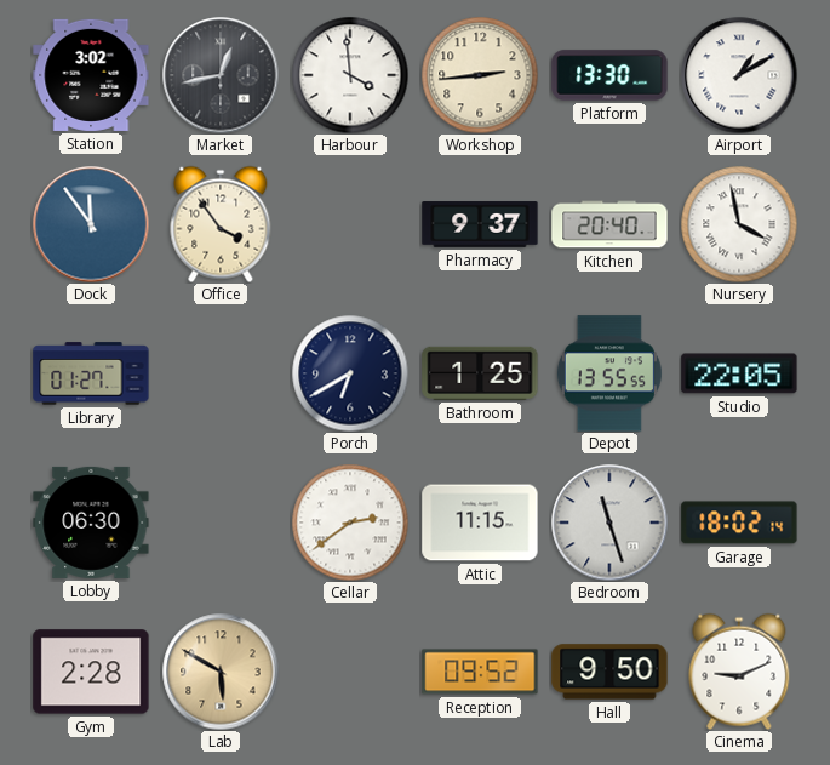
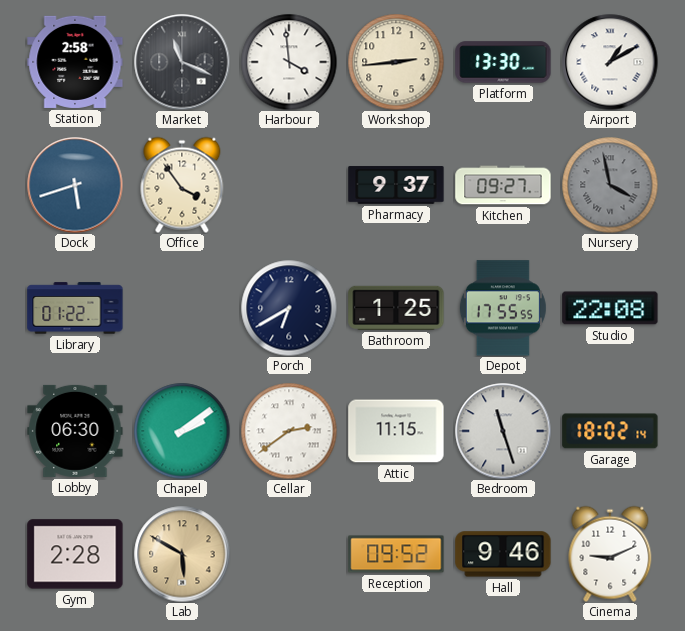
Station: 3:02 -> 2:58 (75, 62)
Market: 12:43 -> 11:19 (182, 62)
Dock: 11:54 -> 5:42 (75, 185)
Kitchen: 20:40 -> 09:27 (503, 185)
Nursery dial: white -> grey (610, 185)
Library: 01:27 -> 01:22 (75, 308)
Depot: 13:55 -> 17:55 (503, 308)
Studio: 22:05 -> 22:08 (610, 308)
Chapel: none -> 2:09 (182, 431)
Hall: 9:50 -> 9:46 (503, 554)
